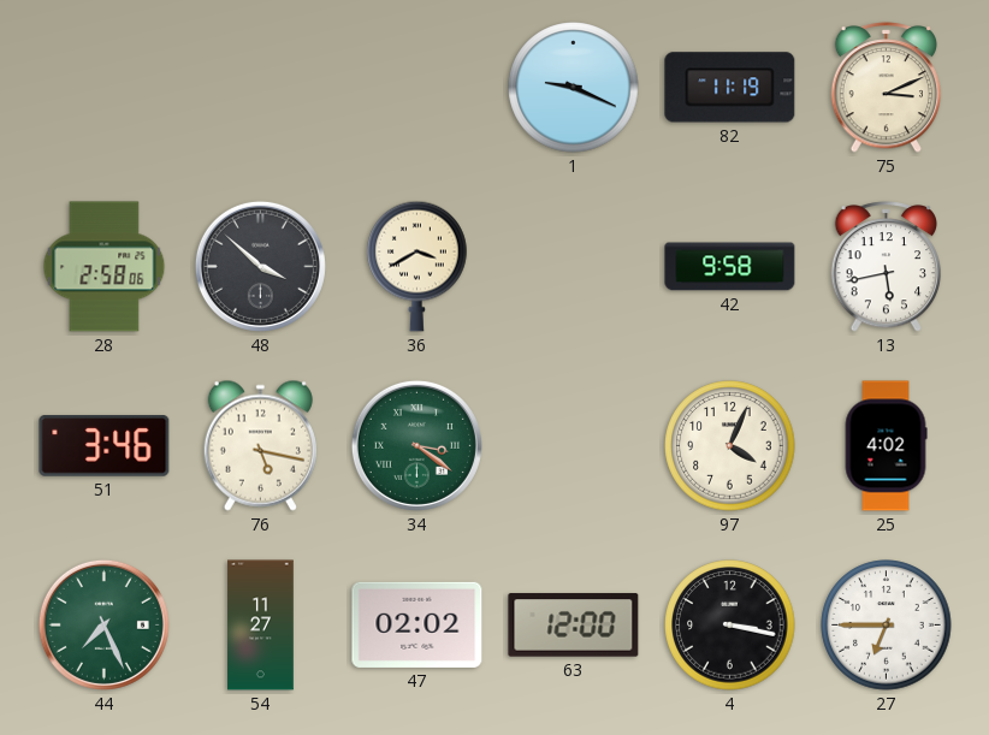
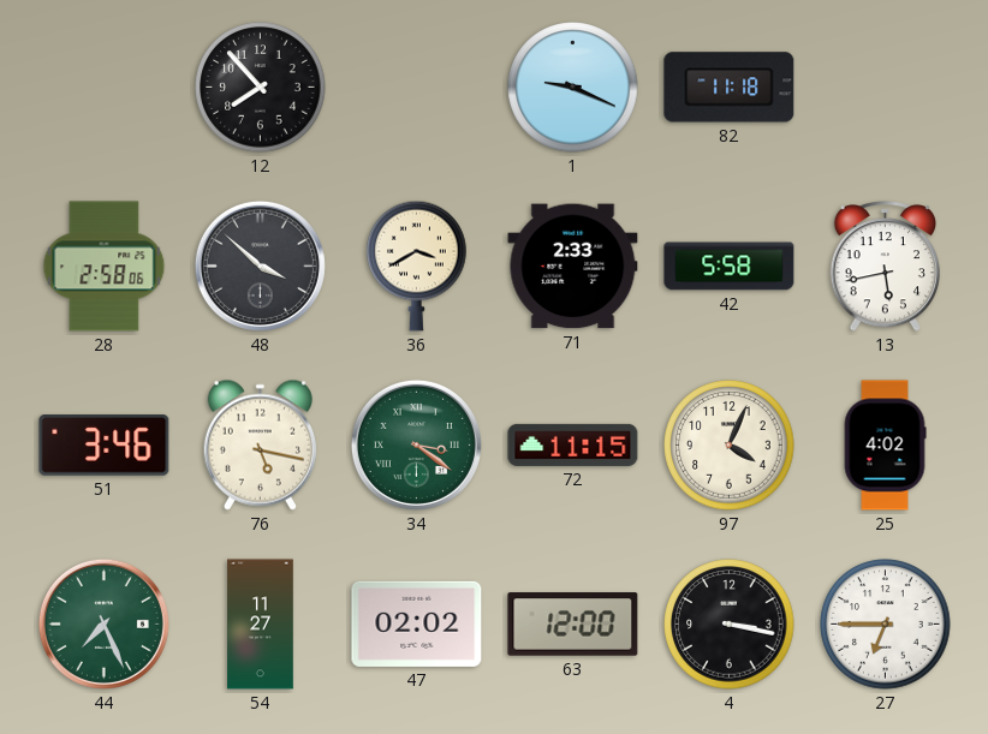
12: none -> 7:53 (261, 88)
82: 11:19 -> 11:18 (730, 88)
75: 3:11 -> none (886, 88)
71: none -> 2:33 (573, 267)
42: 9:58 -> 5:58 (730, 267)
72: none -> 11:15 (573, 444)
